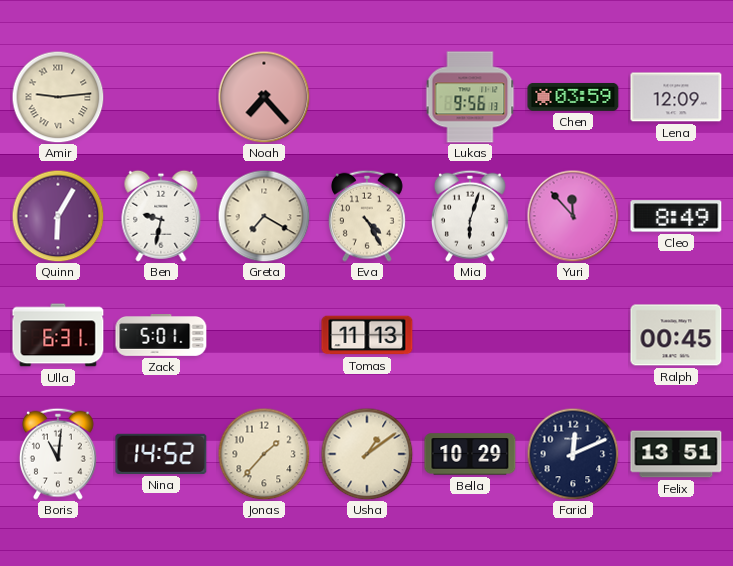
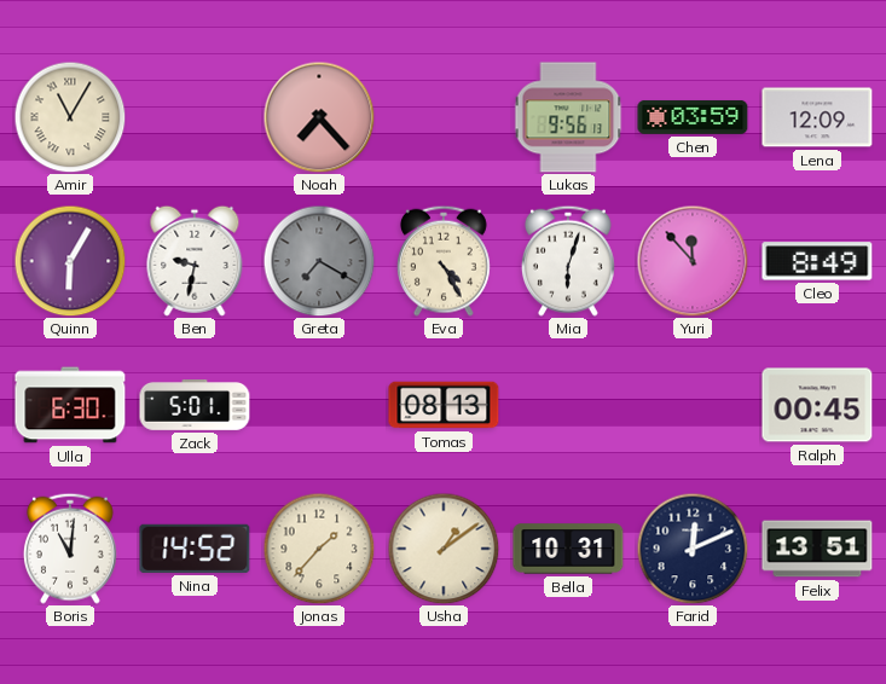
Amir: 9:14 -> 11:05 (70, 117)
Greta dial: cream -> grey (319, 261)
Ulla: 6:31 -> 6:30 (70, 405)
Tomas: 11:13 -> 08:13 (444, 405)
Bella: 10:29 -> 10:31 (568, 549)
